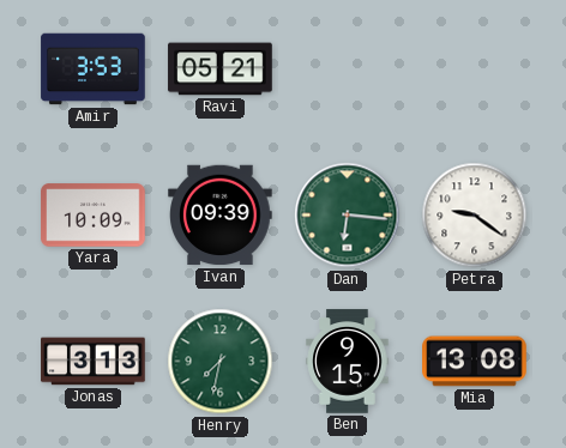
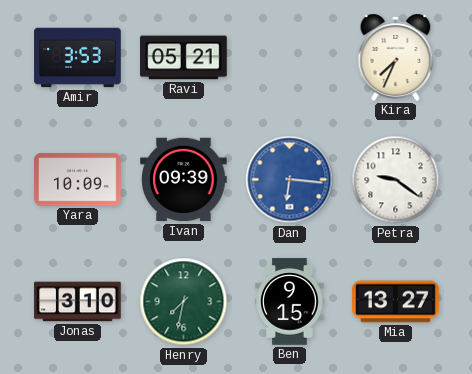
Kira: none -> 7:34 (396, 57)
Dan dial: green -> blue (290, 180)
Jonas: 3:13 -> 3:10 (78, 302)
Mia: 13:08 -> 13:27 (396, 302)
